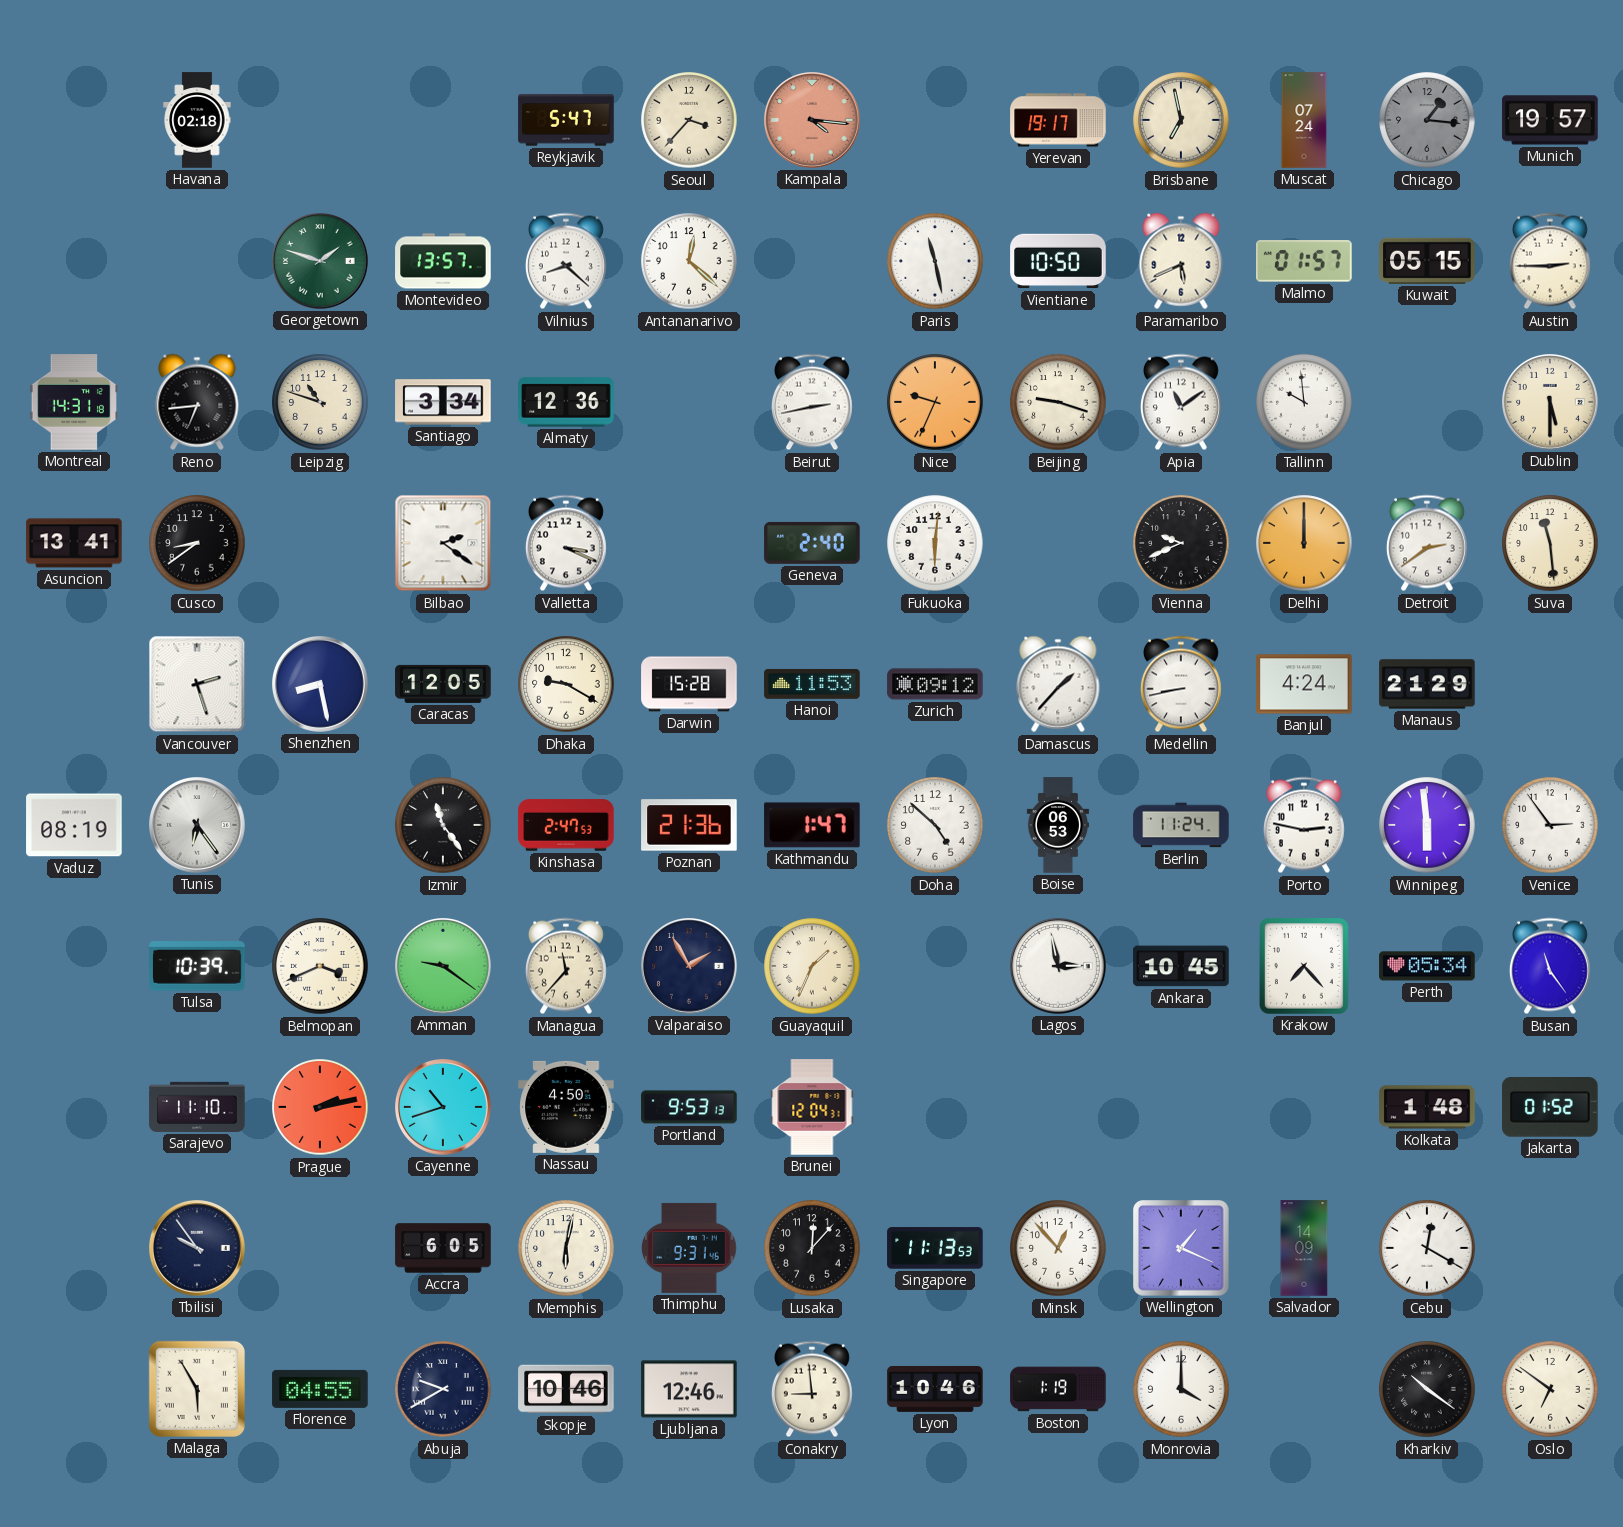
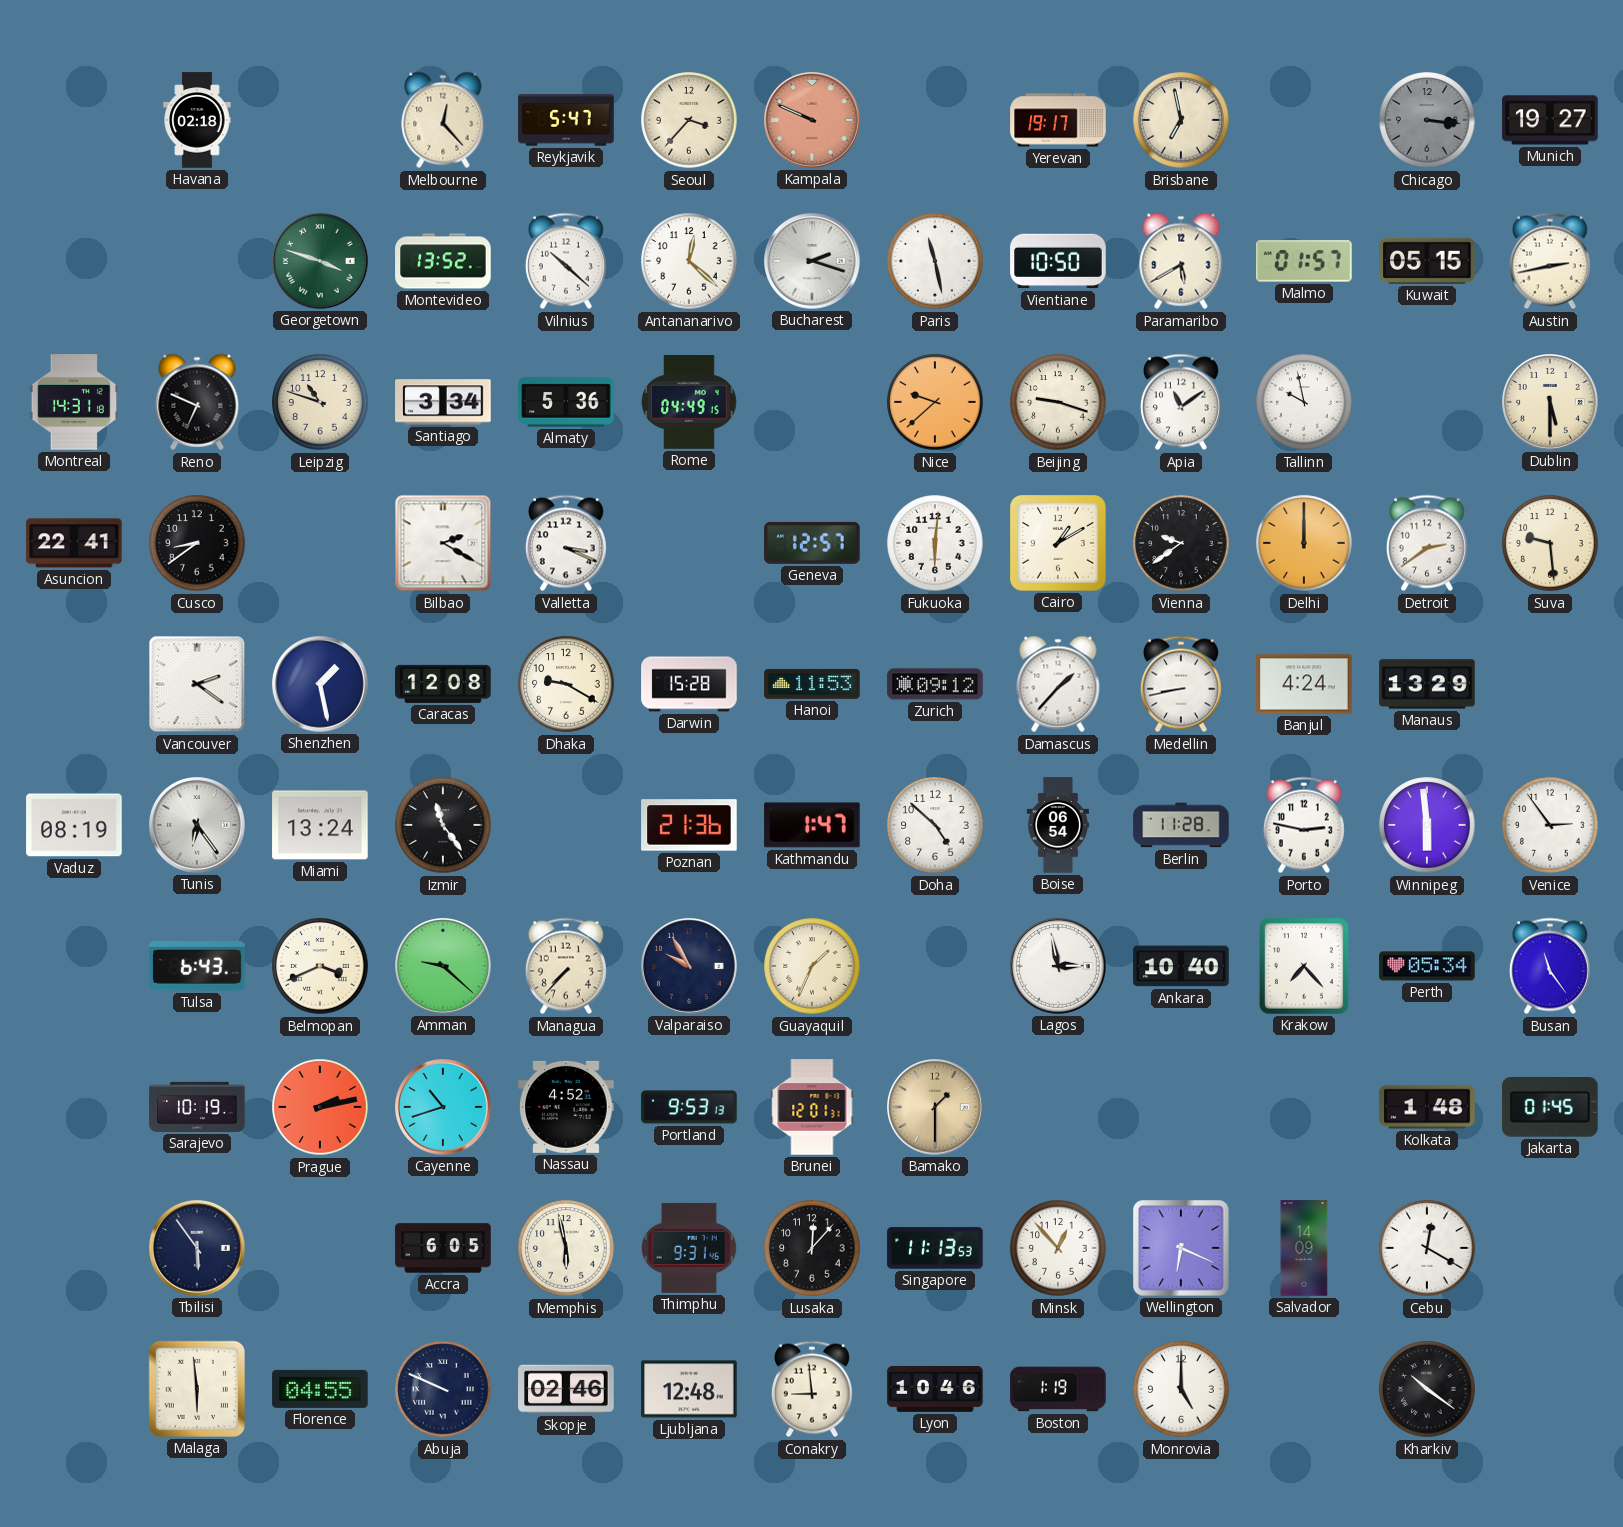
Melbourne: none -> 12:23 (443, 120)
Kampala: 4:16 -> 9:49 (813, 121)
Muscat: 07:24 -> none (1304, 120)
Chicago: 1:16 -> 3:16 (1427, 120)
Munich: 19:57 -> 19:27 (1550, 120)
Georgetown: 1:48 -> 3:48 (321, 262)
Montevideo: 13:57 -> 13:52 (443, 261)
Vilnius: 8:22 -> 10:22 (566, 261)
Bucharest: none -> 2:18 (813, 262)
Paramaribo: 5:41 -> 5:40 (1181, 261)
Austin: 2:45 -> 2:43 (1550, 261)
Reno: 6:44 -> 6:49 (197, 402)
Almaty: 12:36 -> 5:36 (566, 402)
Rome: none -> 04:49 (689, 402)
Beirut: 2:43 -> none (812, 402)
Nice: 9:34 -> 9:38 (935, 402)
Tallinn: 9:59 -> 9:58 (1304, 402)
Asuncion: 13:41 -> 22:41 (74, 543)
Bilbao: 2:21 -> 2:20 (443, 543)
Geneva: 2:40 -> 12:57 (812, 543)
Cairo: none -> 1:10 (1058, 543)
Vienna: 9:41 -> 9:39 (1181, 543)
Suva: 11:29 -> 9:29 (1550, 543)
Vancouver: 2:27 -> 2:21 (197, 684)
Shenzhen: 8:28 -> 1:28 (321, 685)
Caracas: 12:05 -> 12:08 (443, 684)
Manaus: 21:29 -> 13:29 (1427, 684)
Miami: none -> 13:24 (320, 825)
Kinshasa: 2:47 -> none (566, 825)
Boise: 06:53 -> 06:54 (1058, 825)
Berlin: 11:24 -> 11:28 (1181, 825)
Tulsa: 10:39 -> 6:43 (197, 966)
Amman: 9:21 -> 9:22 (444, 967)
Managua: 11:37 -> 7:37 (566, 966)
Valparaiso: 1:55 -> 9:55 (690, 967)
Ankara: 10:45 -> 10:40 (1181, 966)
Sarajevo: 11:10 -> 10:19 (197, 1107)
Nassau: 4:50 -> 4:52 (566, 1107)
Brunei: 12:04 -> 12:01 (812, 1107)
Bamako: none -> 1:30 (936, 1108)
Jakarta: 01:52 -> 01:45 (1550, 1107)
Tbilisi: 9:54 -> 5:54 (198, 1249)
Memphis: 6:02 -> 5:58 (566, 1248)
Wellington: 1:19 -> 6:19 (1181, 1248)
Malaga: 5:55 -> 5:59 (197, 1389)
Abuja: 9:40 -> 9:49 (443, 1389)
Skopje: 10:46 -> 02:46 (566, 1389)
Ljubljana: 12:46 -> 12:48 (689, 1389)
Monrovia: 4:00 -> 5:00 (1181, 1389)
Oslo: 6:51 -> none (1550, 1389)
